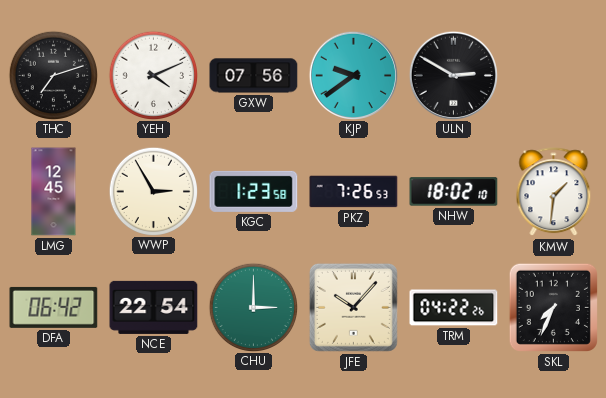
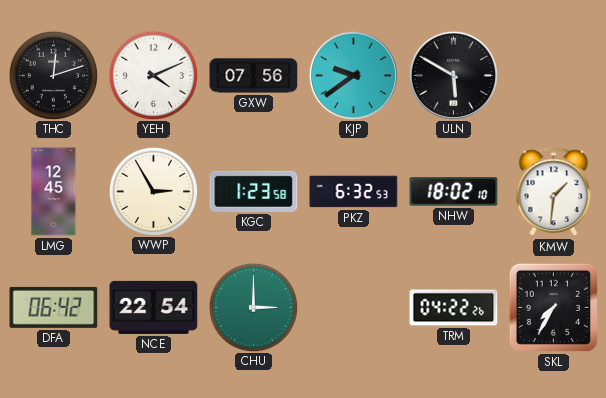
THC: 7:12 -> 12:12 (53, 75)
ULN: 2:50 -> 5:50 (453, 75)
PKZ: 7:26 -> 6:32 (354, 192)
JFE: 10:07 -> none (353, 307)
SKL: 7:34 -> 7:35 (553, 307)
